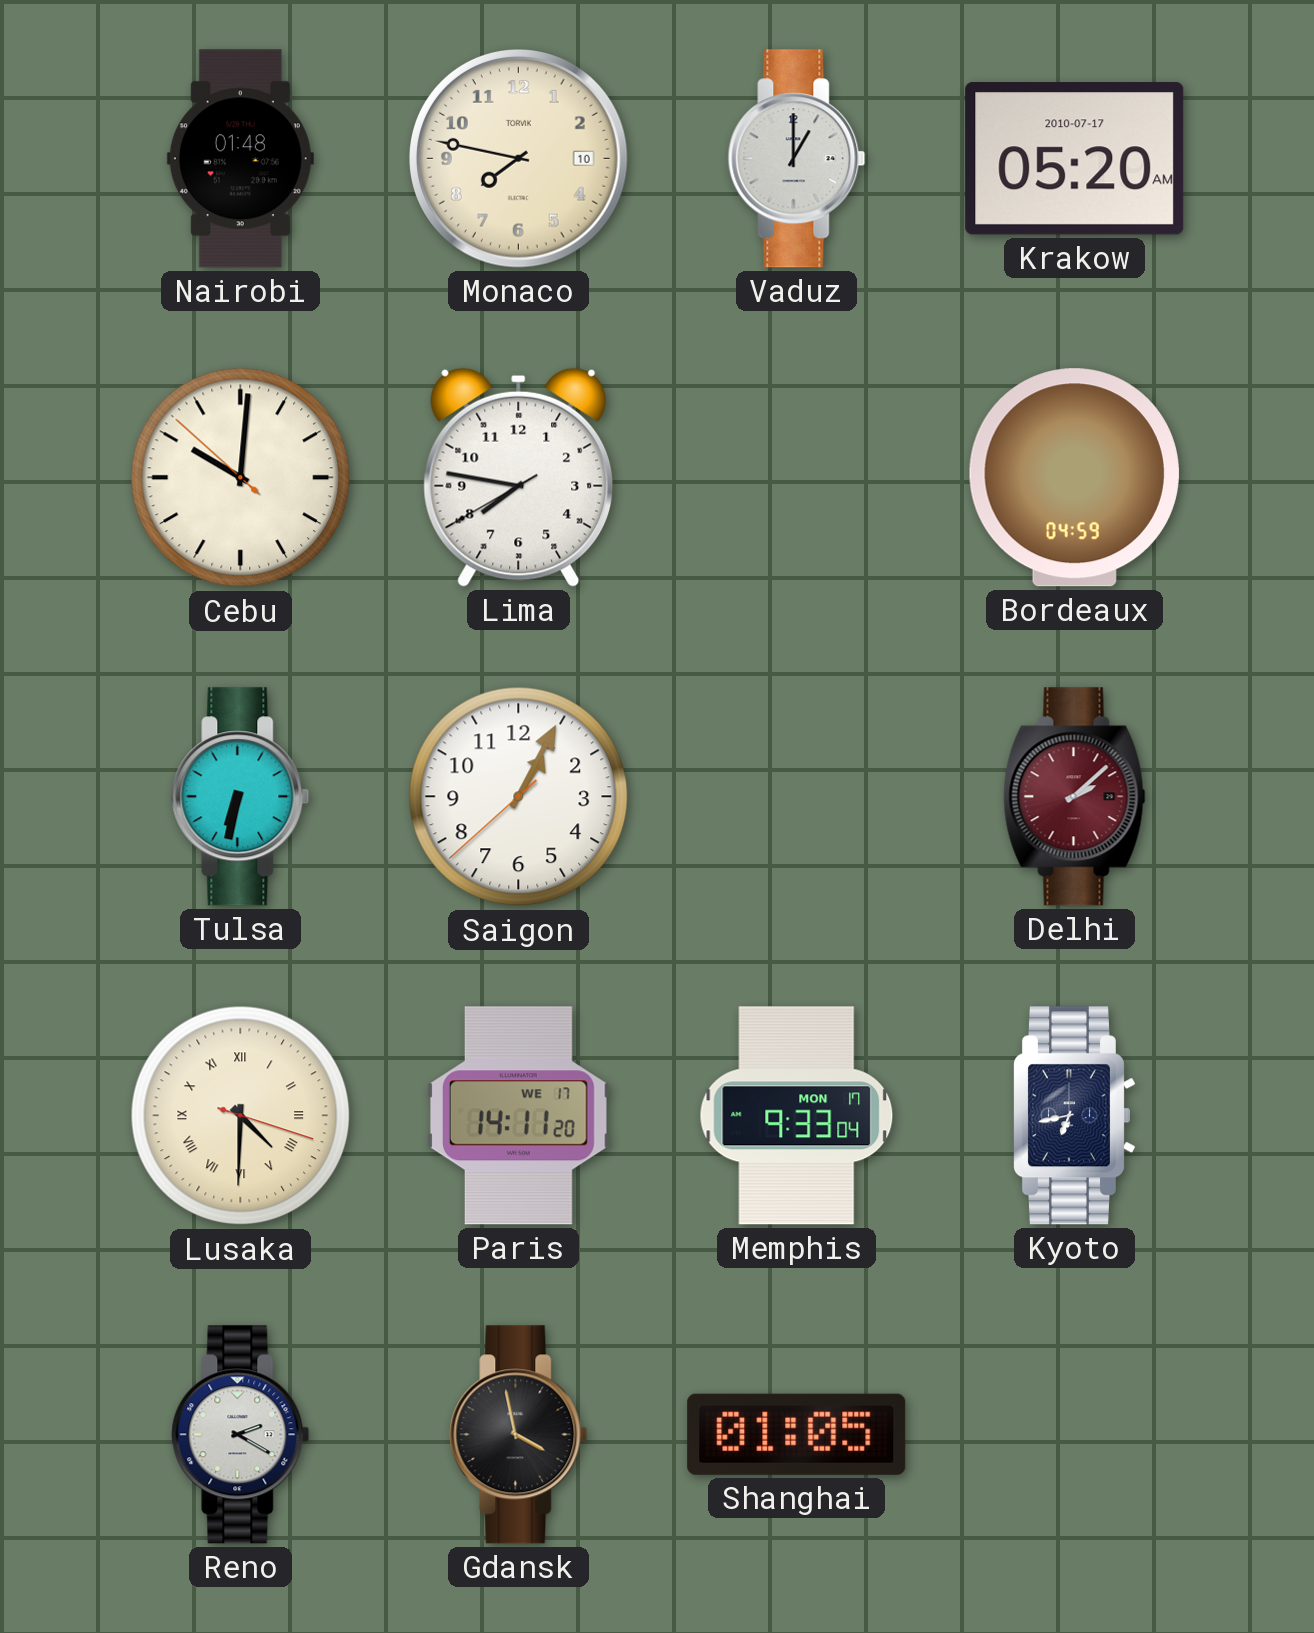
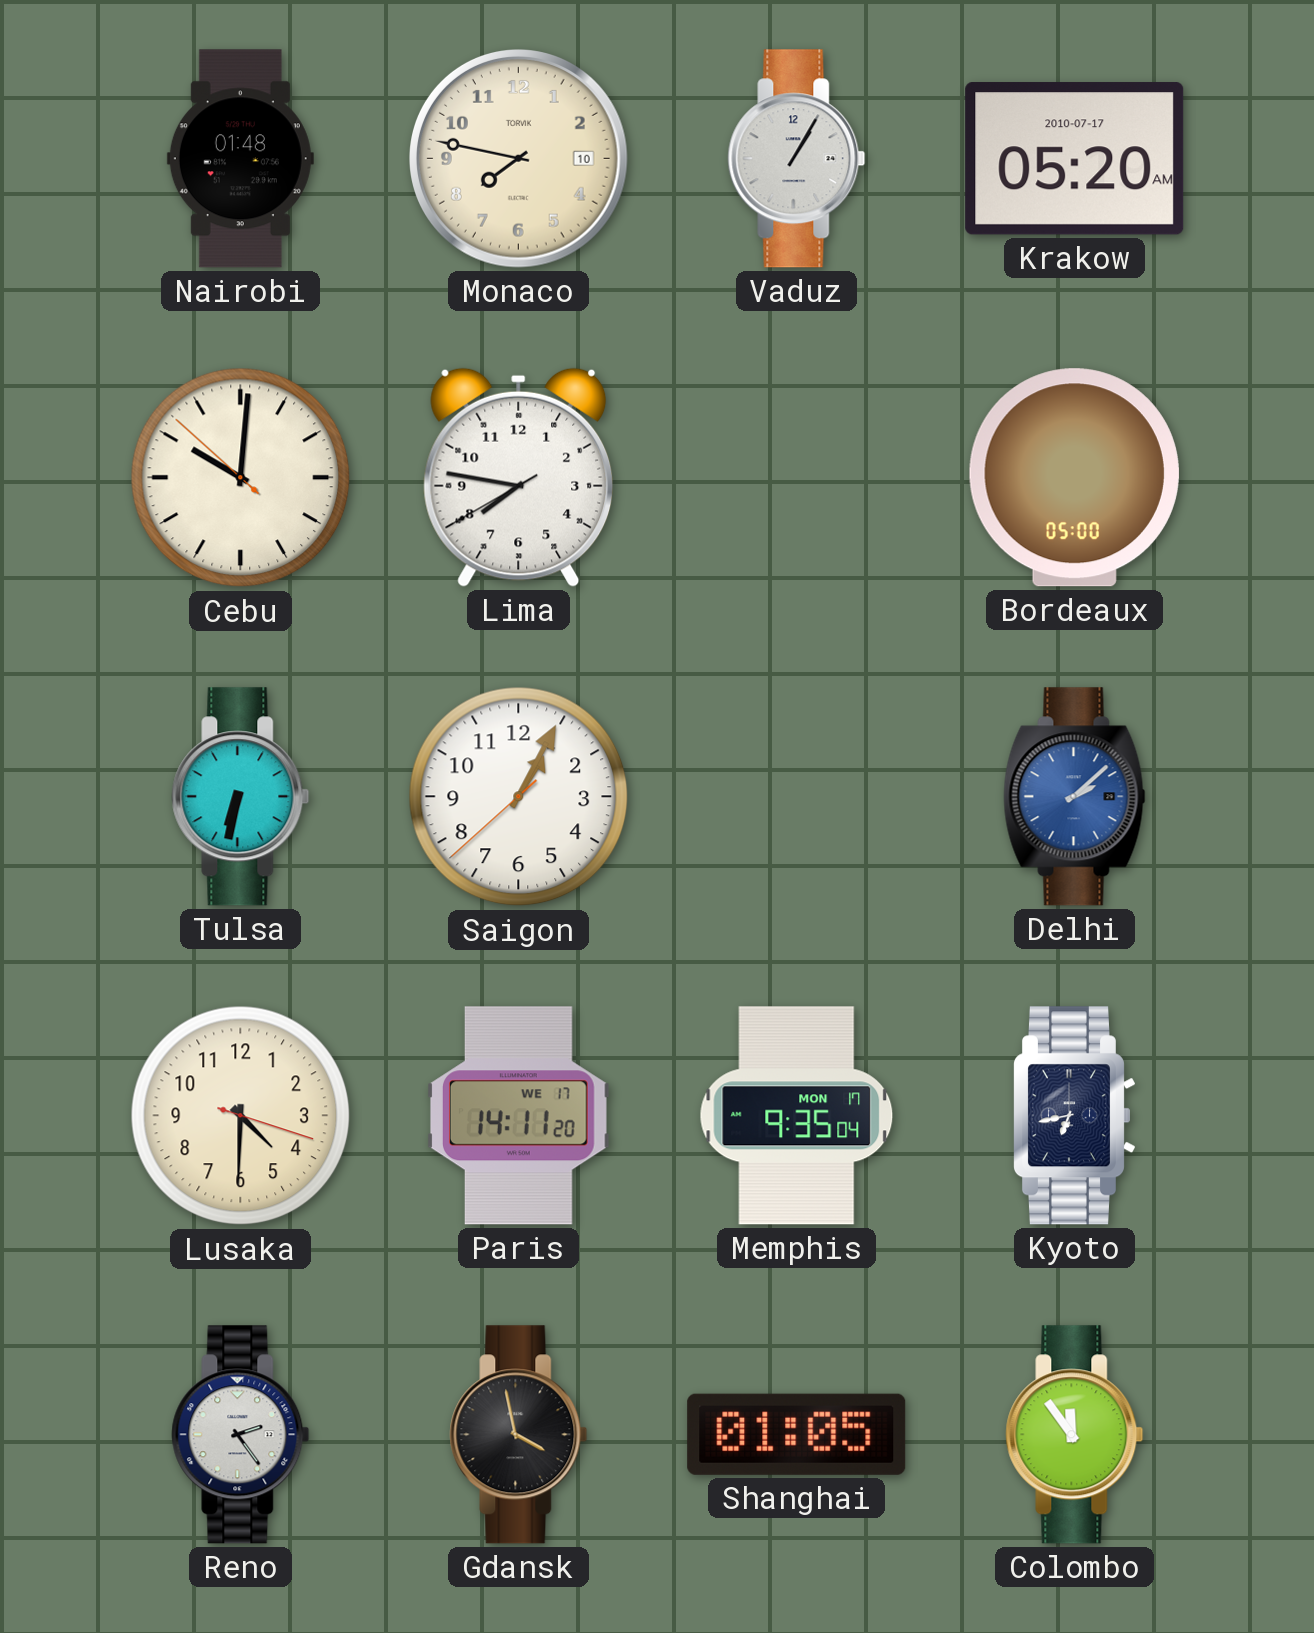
Vaduz: 1:00 -> 1:05 (797, 159)
Bordeaux: 04:59 -> 05:00 (1074, 478)
Delhi dial: burgundy -> blue (1075, 797)
Lusaka numerals: Roman -> Arabic (241, 1116)
Memphis: 9:33 -> 9:35 (797, 1116)
Reno: 2:20 -> 2:24 (241, 1435)
Colombo: none -> 11:54 (1075, 1435)
